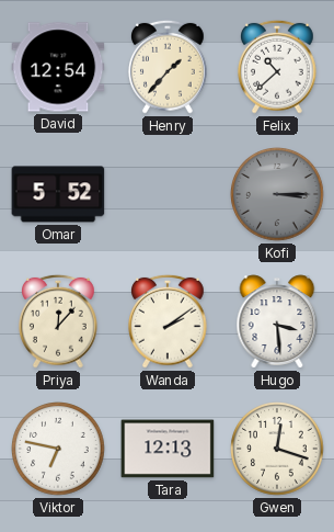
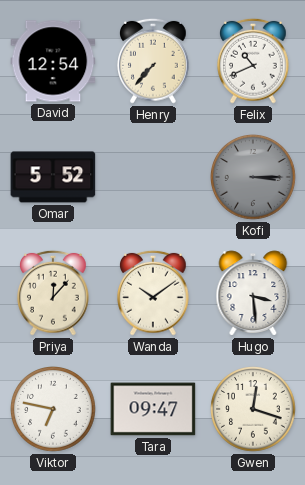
Henry: 1:37 -> 7:37 (154, 61)
Felix: 10:38 -> 10:41 (254, 61)
Wanda: 2:09 -> 10:09 (154, 293)
Tara: 12:13 -> 09:47 (153, 409)
